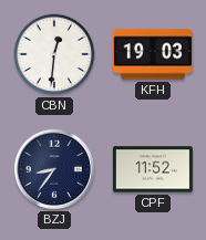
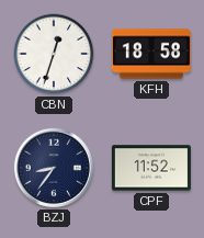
CBN: 12:31 -> 12:33 (54, 54)
KFH: 19:03 -> 18:58 (151, 54)
